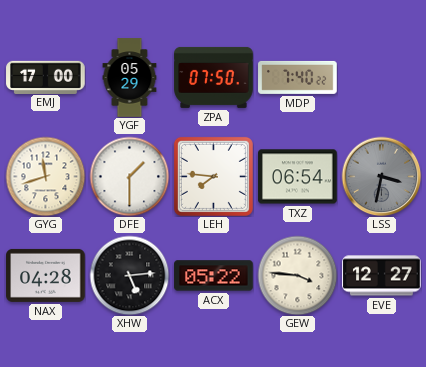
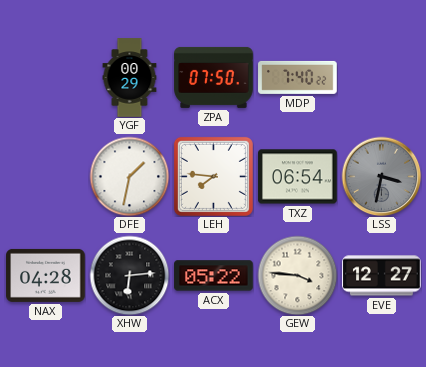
EMJ: 17:00 -> none (46, 77)
YGF: 05:29 -> 00:29 (130, 78)
GYG: 11:42 -> none (45, 176)
DFE: 1:30 -> 1:32 (129, 176)
XHW: 5:14 -> 6:14 (129, 275)
